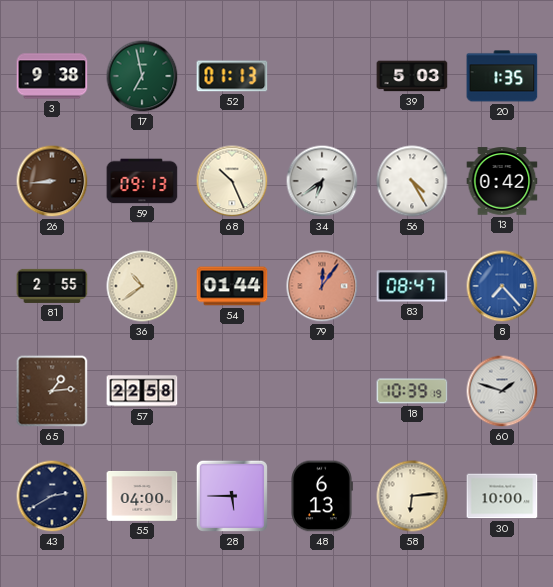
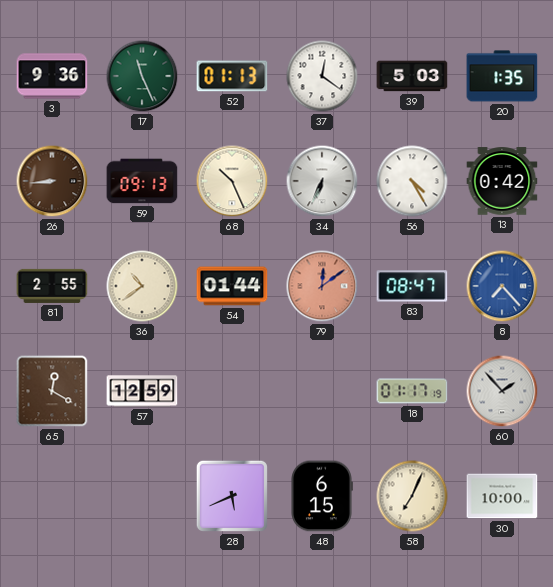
3: 9:38 -> 9:36 (52, 76)
17: 6:58 -> 11:26 (142, 76)
37: none -> 12:21 (322, 76)
34: 6:39 -> 6:34 (322, 181)
79: 12:06 -> 12:09 (322, 286)
65: 1:14 -> 12:20 (52, 391)
57: 22:58 -> 12:59 (142, 391)
18: 10:39 -> 01:17 (412, 391)
60: 1:48 -> 1:53 (502, 391)
43: 2:40 -> none (52, 496)
55: 04:00 -> none (142, 496)
28: 5:45 -> 5:41 (232, 496)
48: 6:13 -> 6:15 (322, 496)
58: 6:14 -> 7:04 (412, 496)
